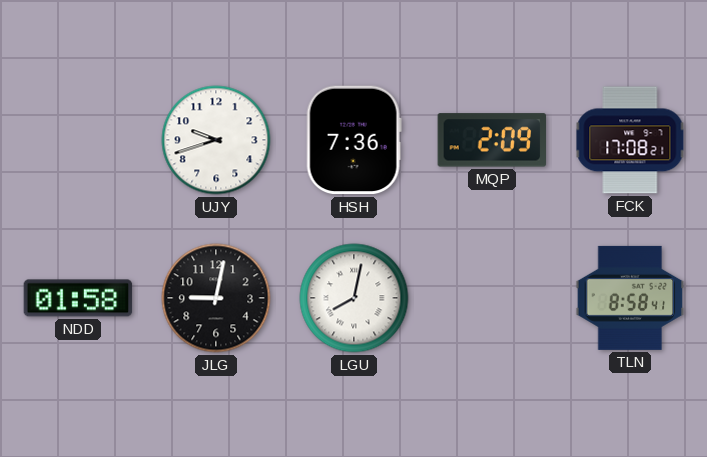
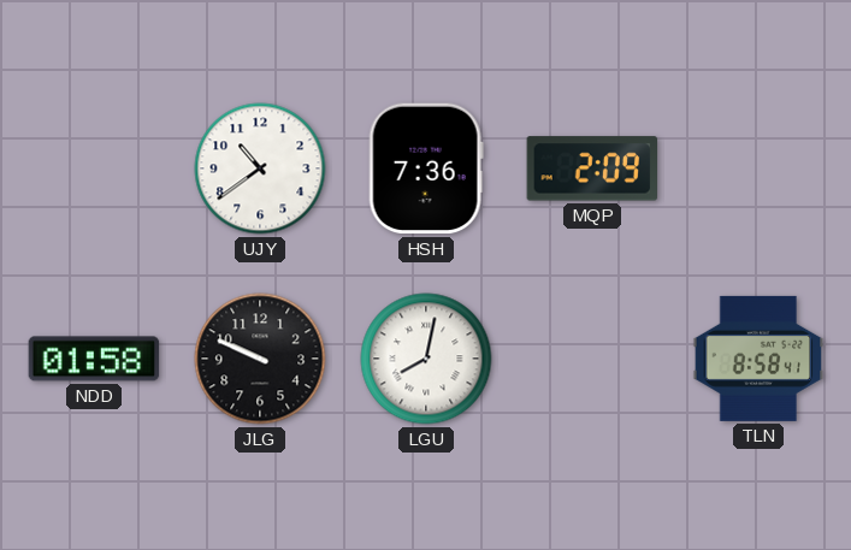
UJY: 9:42 -> 10:39 (260, 168)
FCK: 17:08 -> none (630, 140)
JLG: 9:02 -> 9:49 (260, 359)
